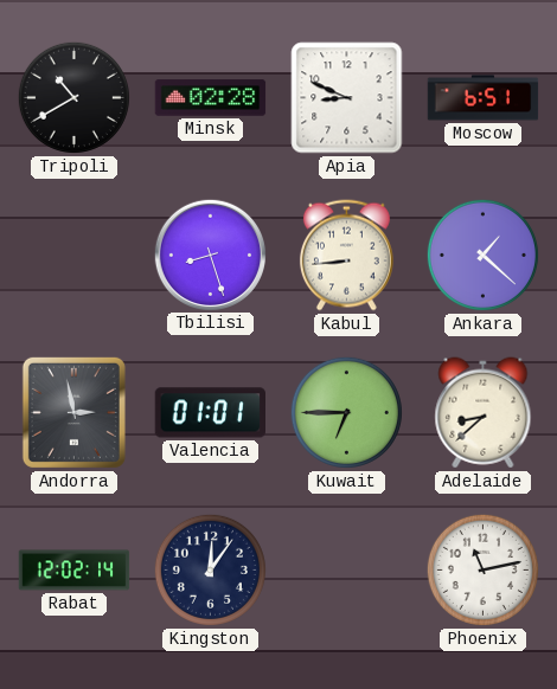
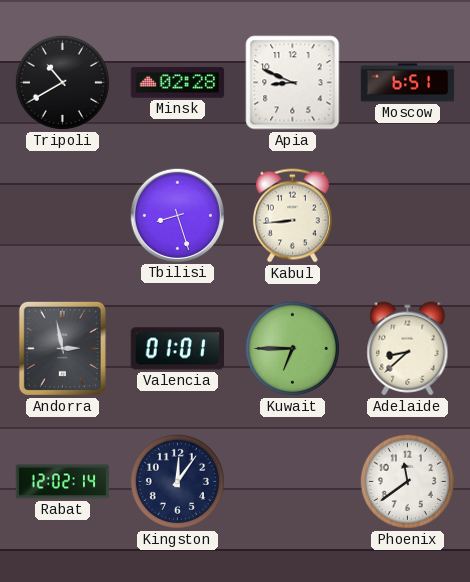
Ankara: 1:22 -> none (482, 255)
Phoenix: 11:13 -> 11:39 (407, 481)
